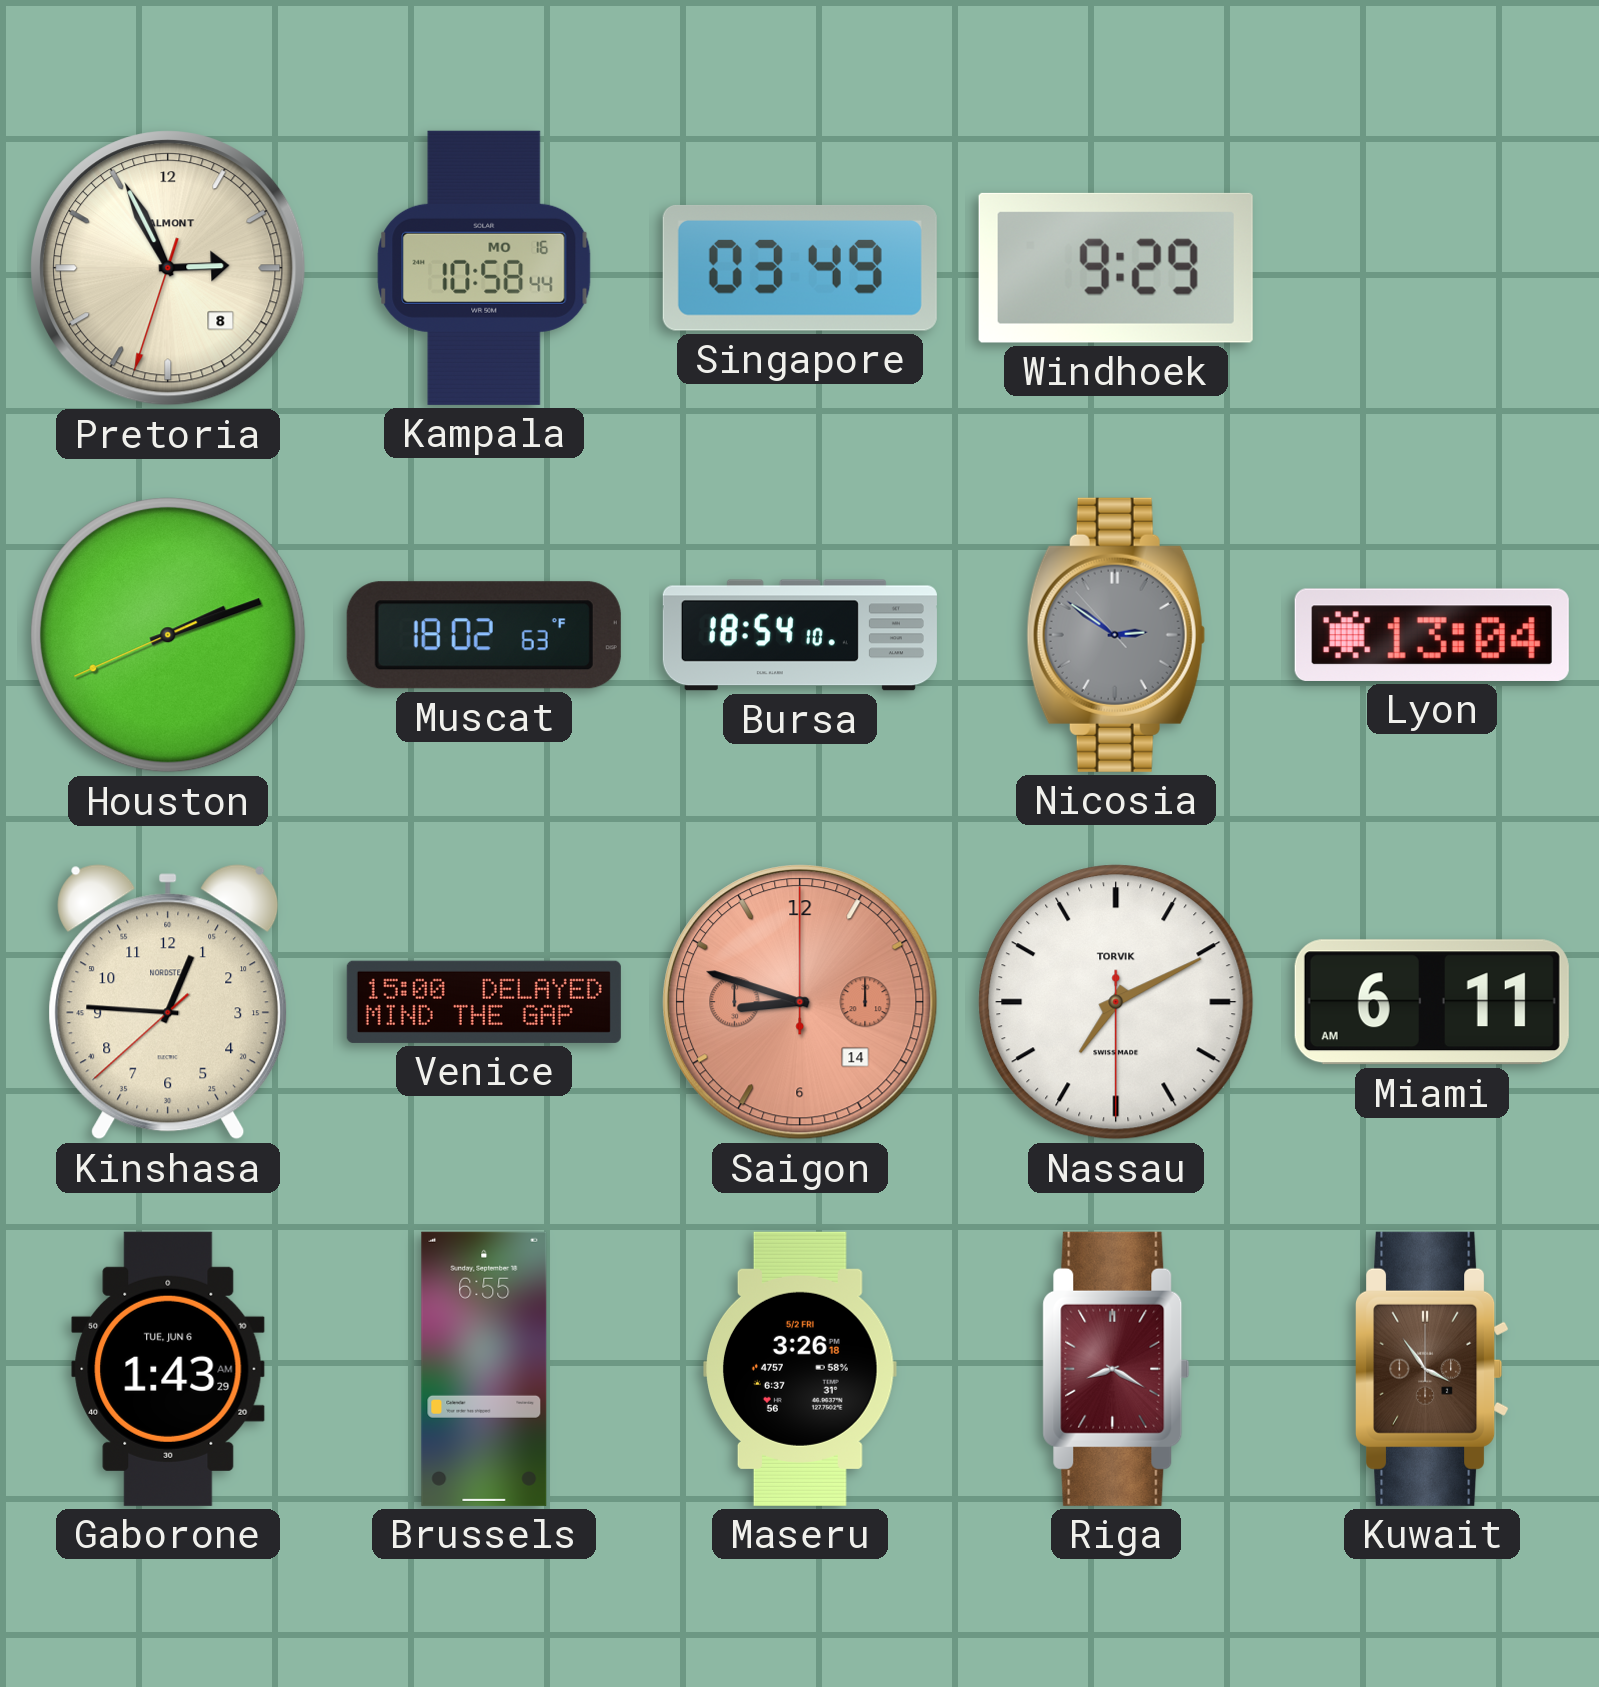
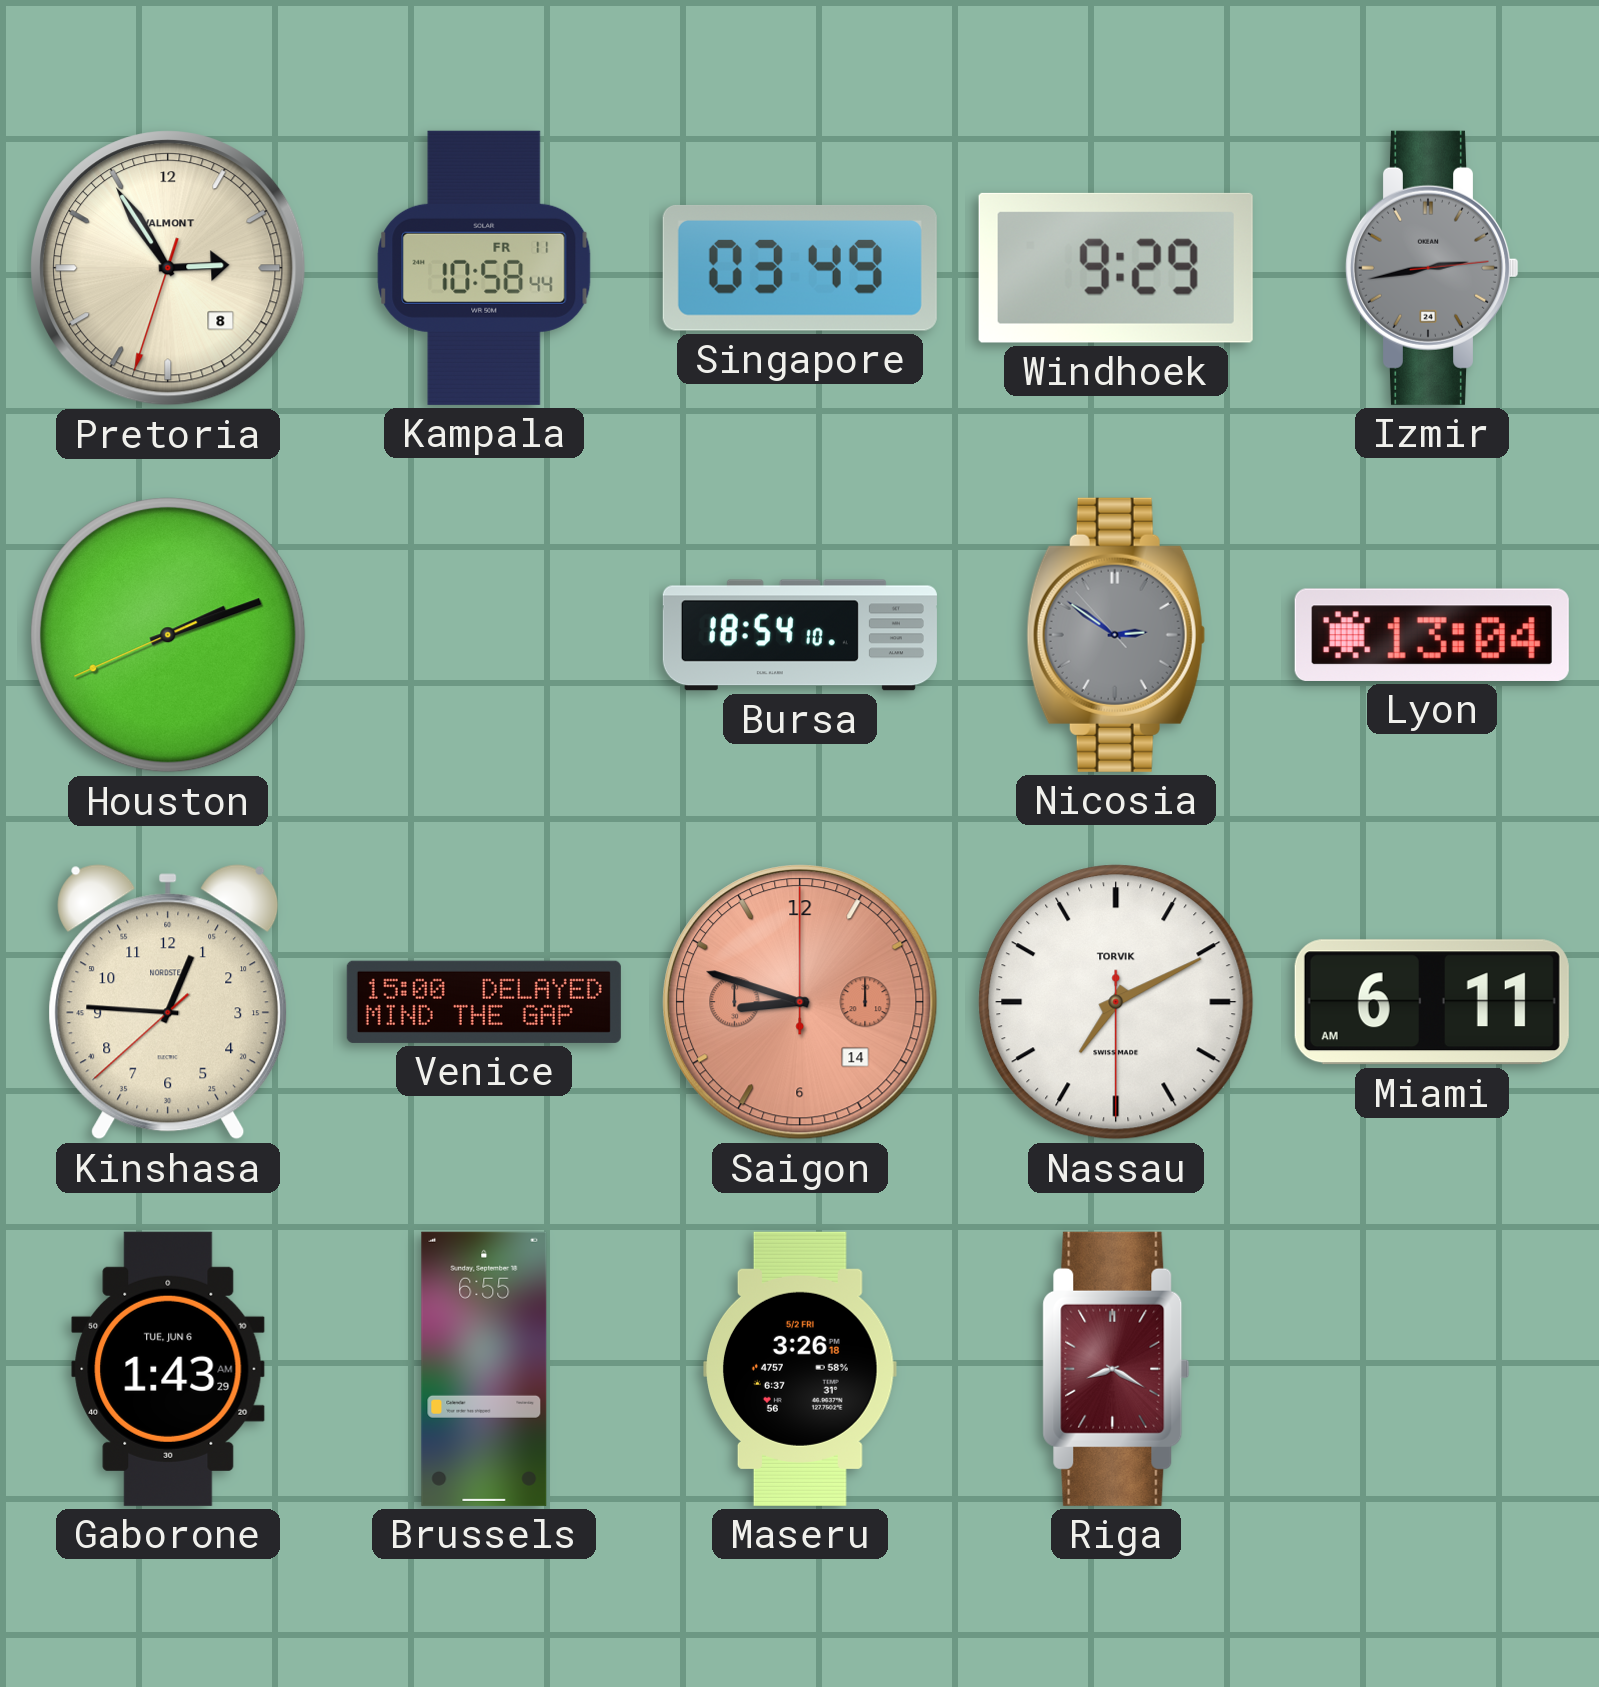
Pretoria: 2:55 -> 2:54 (168, 268)
Kampala date: MO 16 -> FR 11 (484, 268)
Izmir: none -> 2:43 (1432, 268)
Muscat: 18:02 -> none (484, 635)
Kuwait: 3:54 -> none (1433, 1369)
